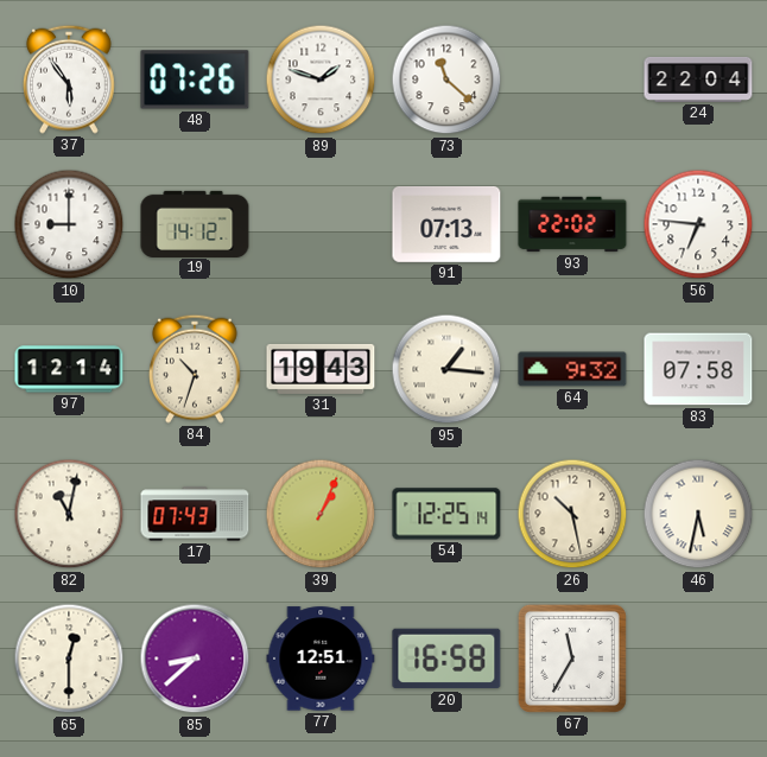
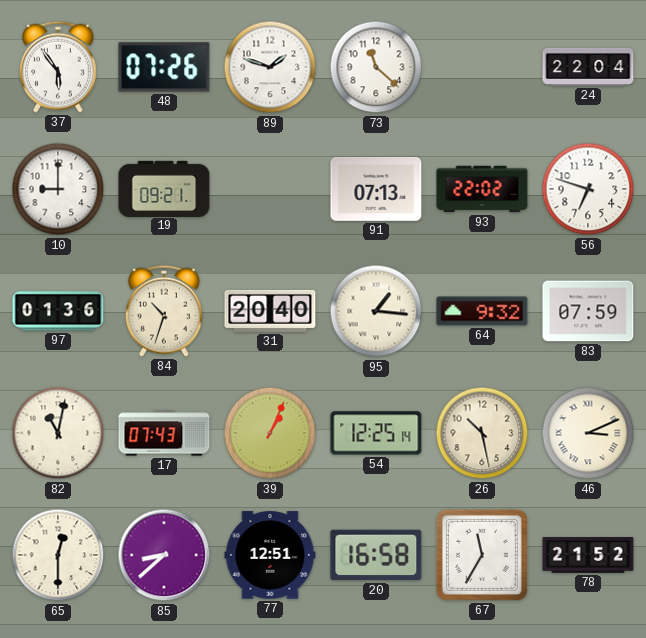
19: 14:12 -> 09:21 (164, 188)
56: 6:46 -> 6:48 (588, 189)
97: 12:14 -> 01:36 (58, 311)
31: 19:43 -> 20:40 (270, 311)
83: 07:58 -> 07:59 (588, 311)
46: 5:32 -> 3:11 (588, 433)
78: none -> 21:52 (588, 555)
